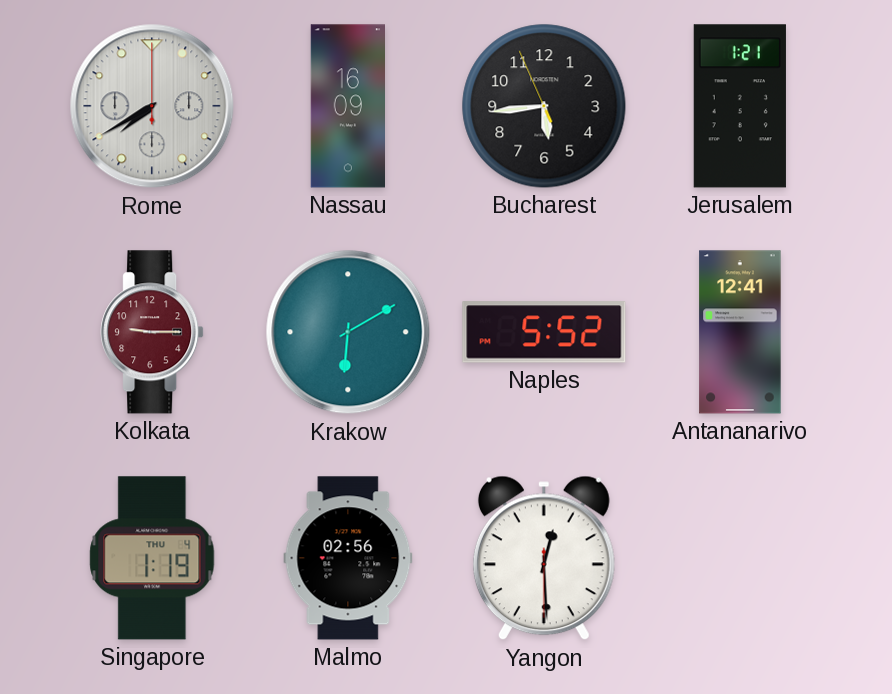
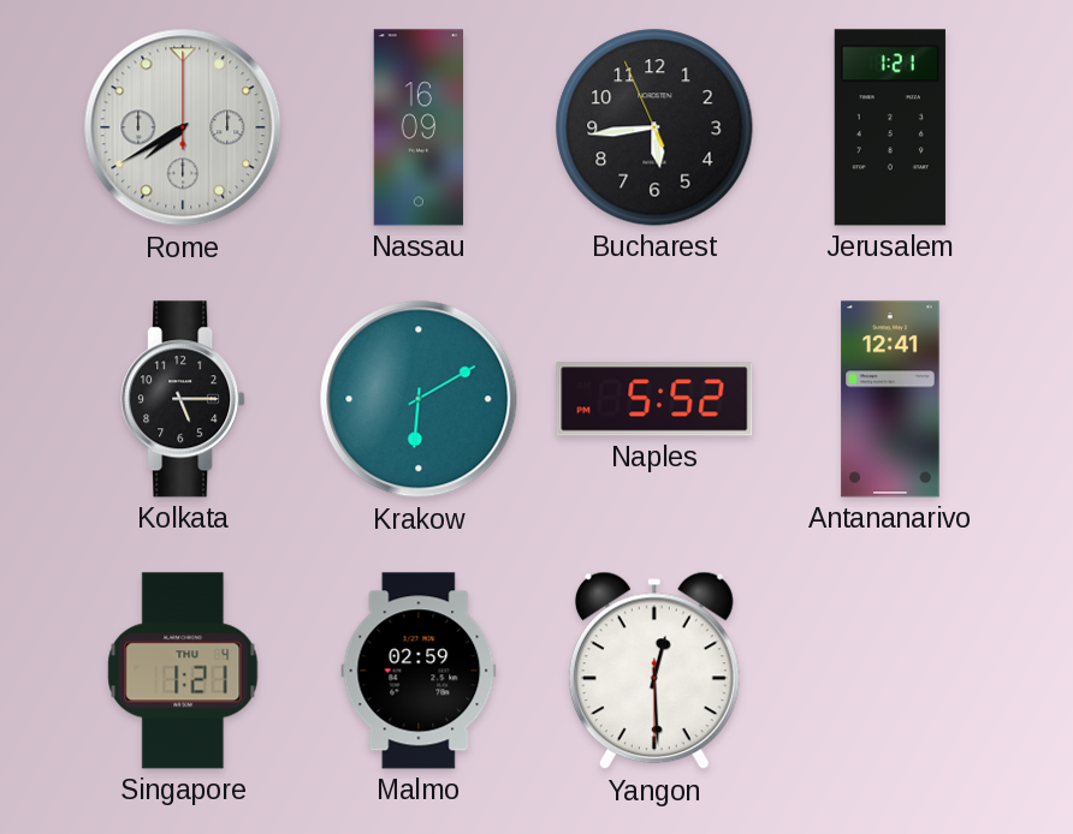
Kolkata: 9:15 -> 5:15 (183, 399)
Kolkata dial: burgundy -> black (183, 399)
Singapore: 1:19 -> 1:21 (183, 671)
Malmo: 02:56 -> 02:59 (419, 671)
